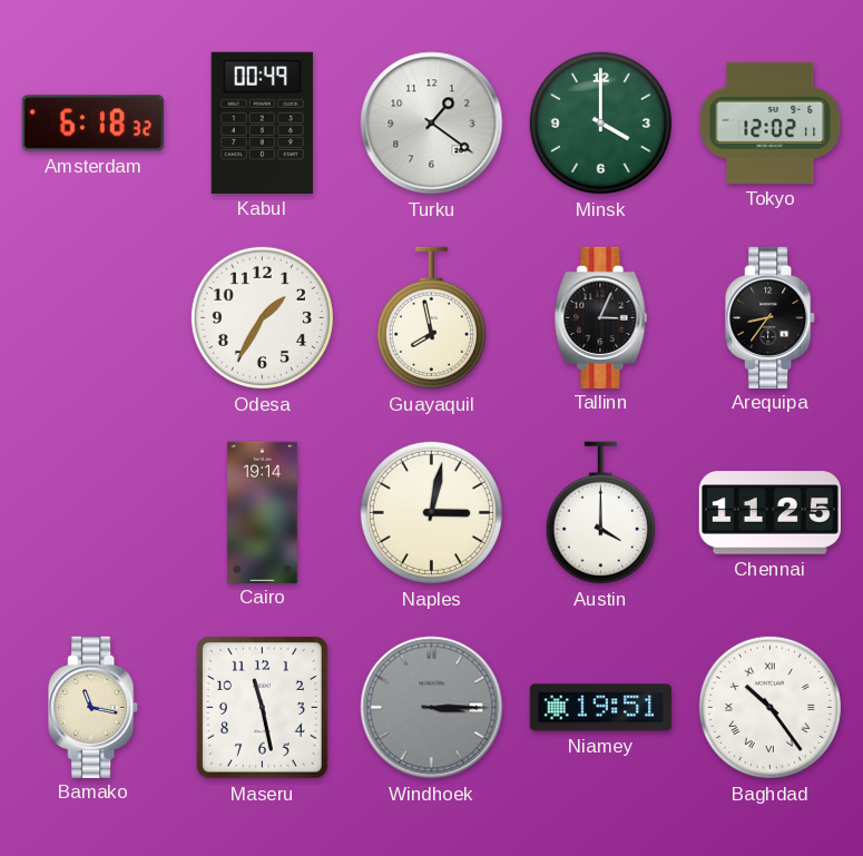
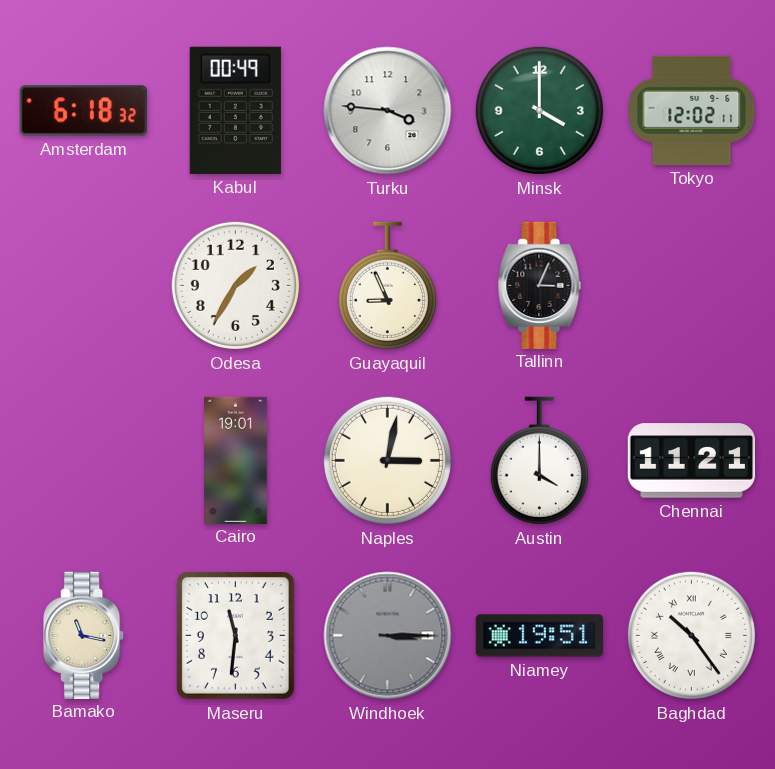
Turku: 1:21 -> 3:46 (388, 111)
Guayaquil: 7:58 -> 8:56 (387, 286)
Arequipa: 8:36 -> none (771, 317)
Cairo: 19:14 -> 19:01 (236, 460)
Chennai: 11:25 -> 11:21 (691, 461)
Maseru: 11:28 -> 11:31 (236, 636)
